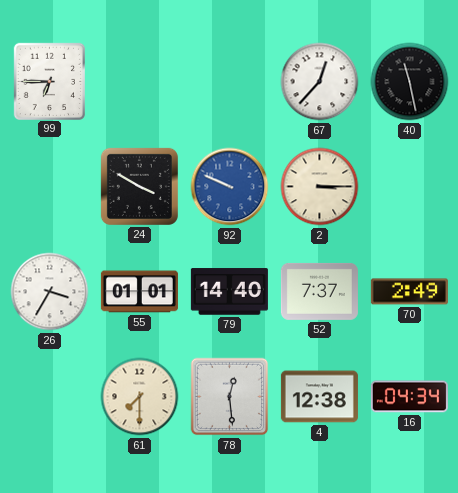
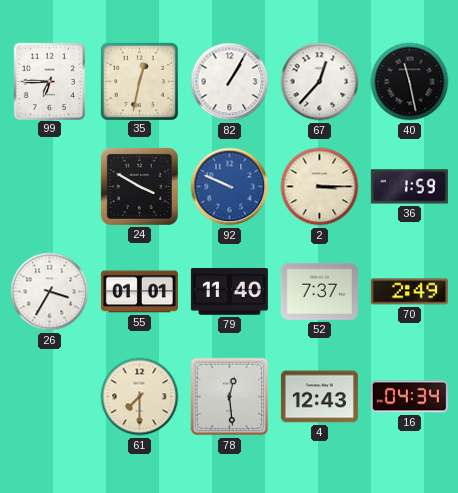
35: none -> 12:32 (139, 81)
82: none -> 1:05 (230, 82)
36: none -> 1:59 (409, 187)
79: 14:40 -> 11:40 (229, 292)
4: 12:38 -> 12:43 (319, 397)
